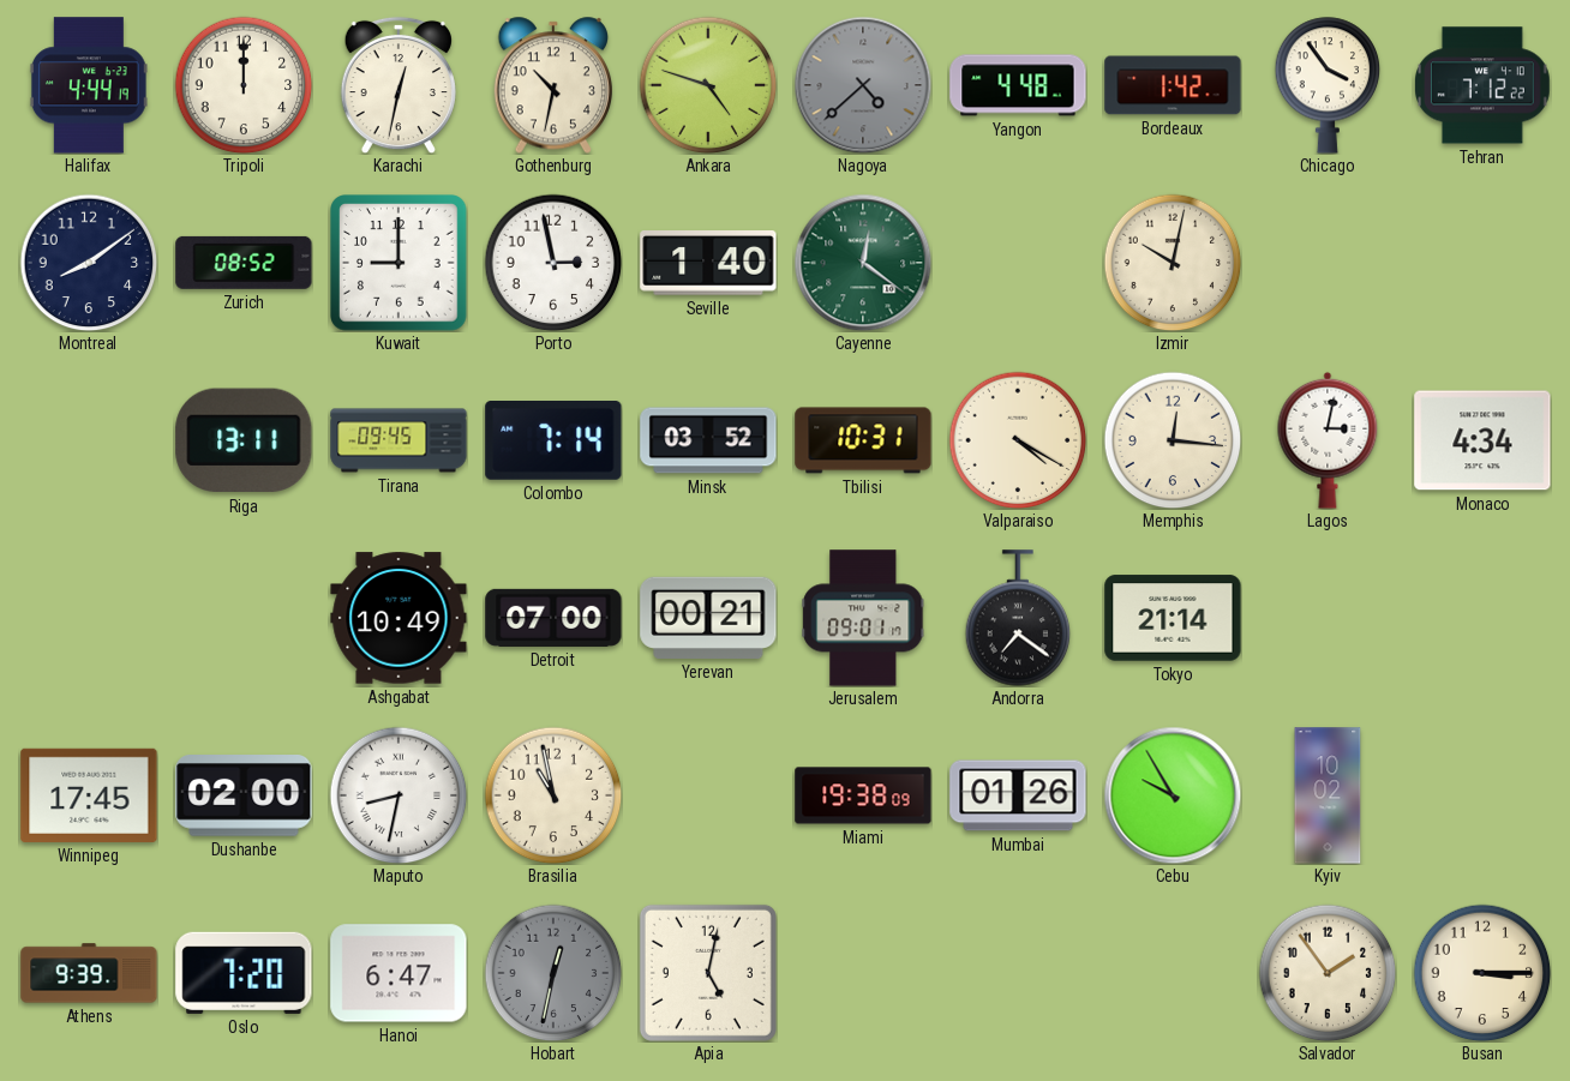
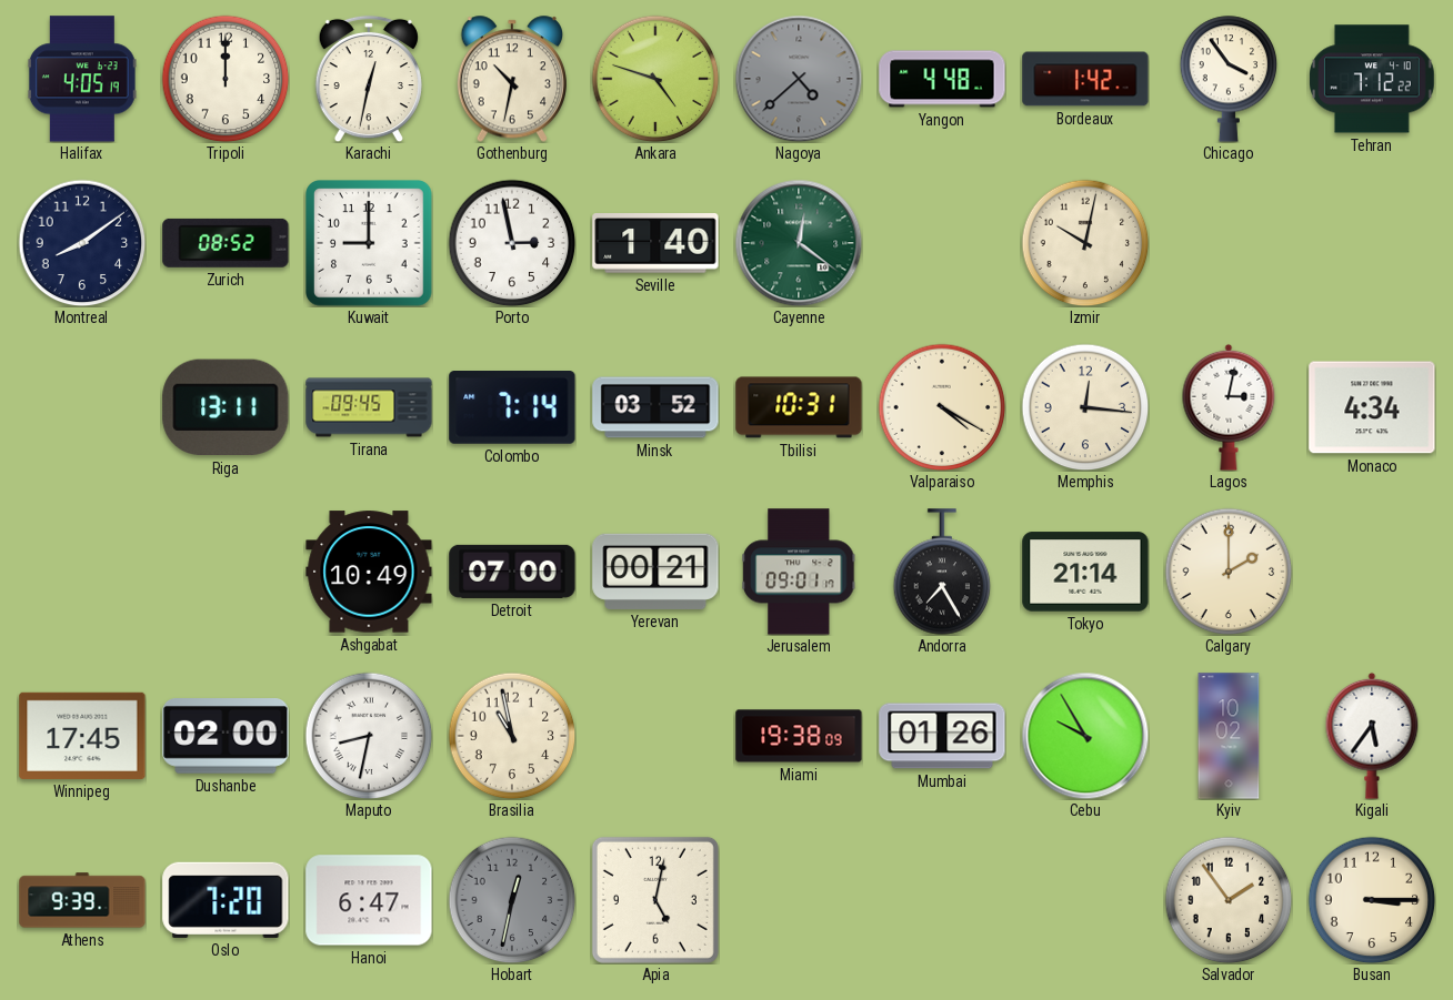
Halifax: 4:44 -> 4:05 (82, 79)
Andorra: 7:21 -> 7:25 (942, 572)
Calgary: none -> 2:00 (1229, 572)
Kigali: none -> 5:36 (1372, 736)
